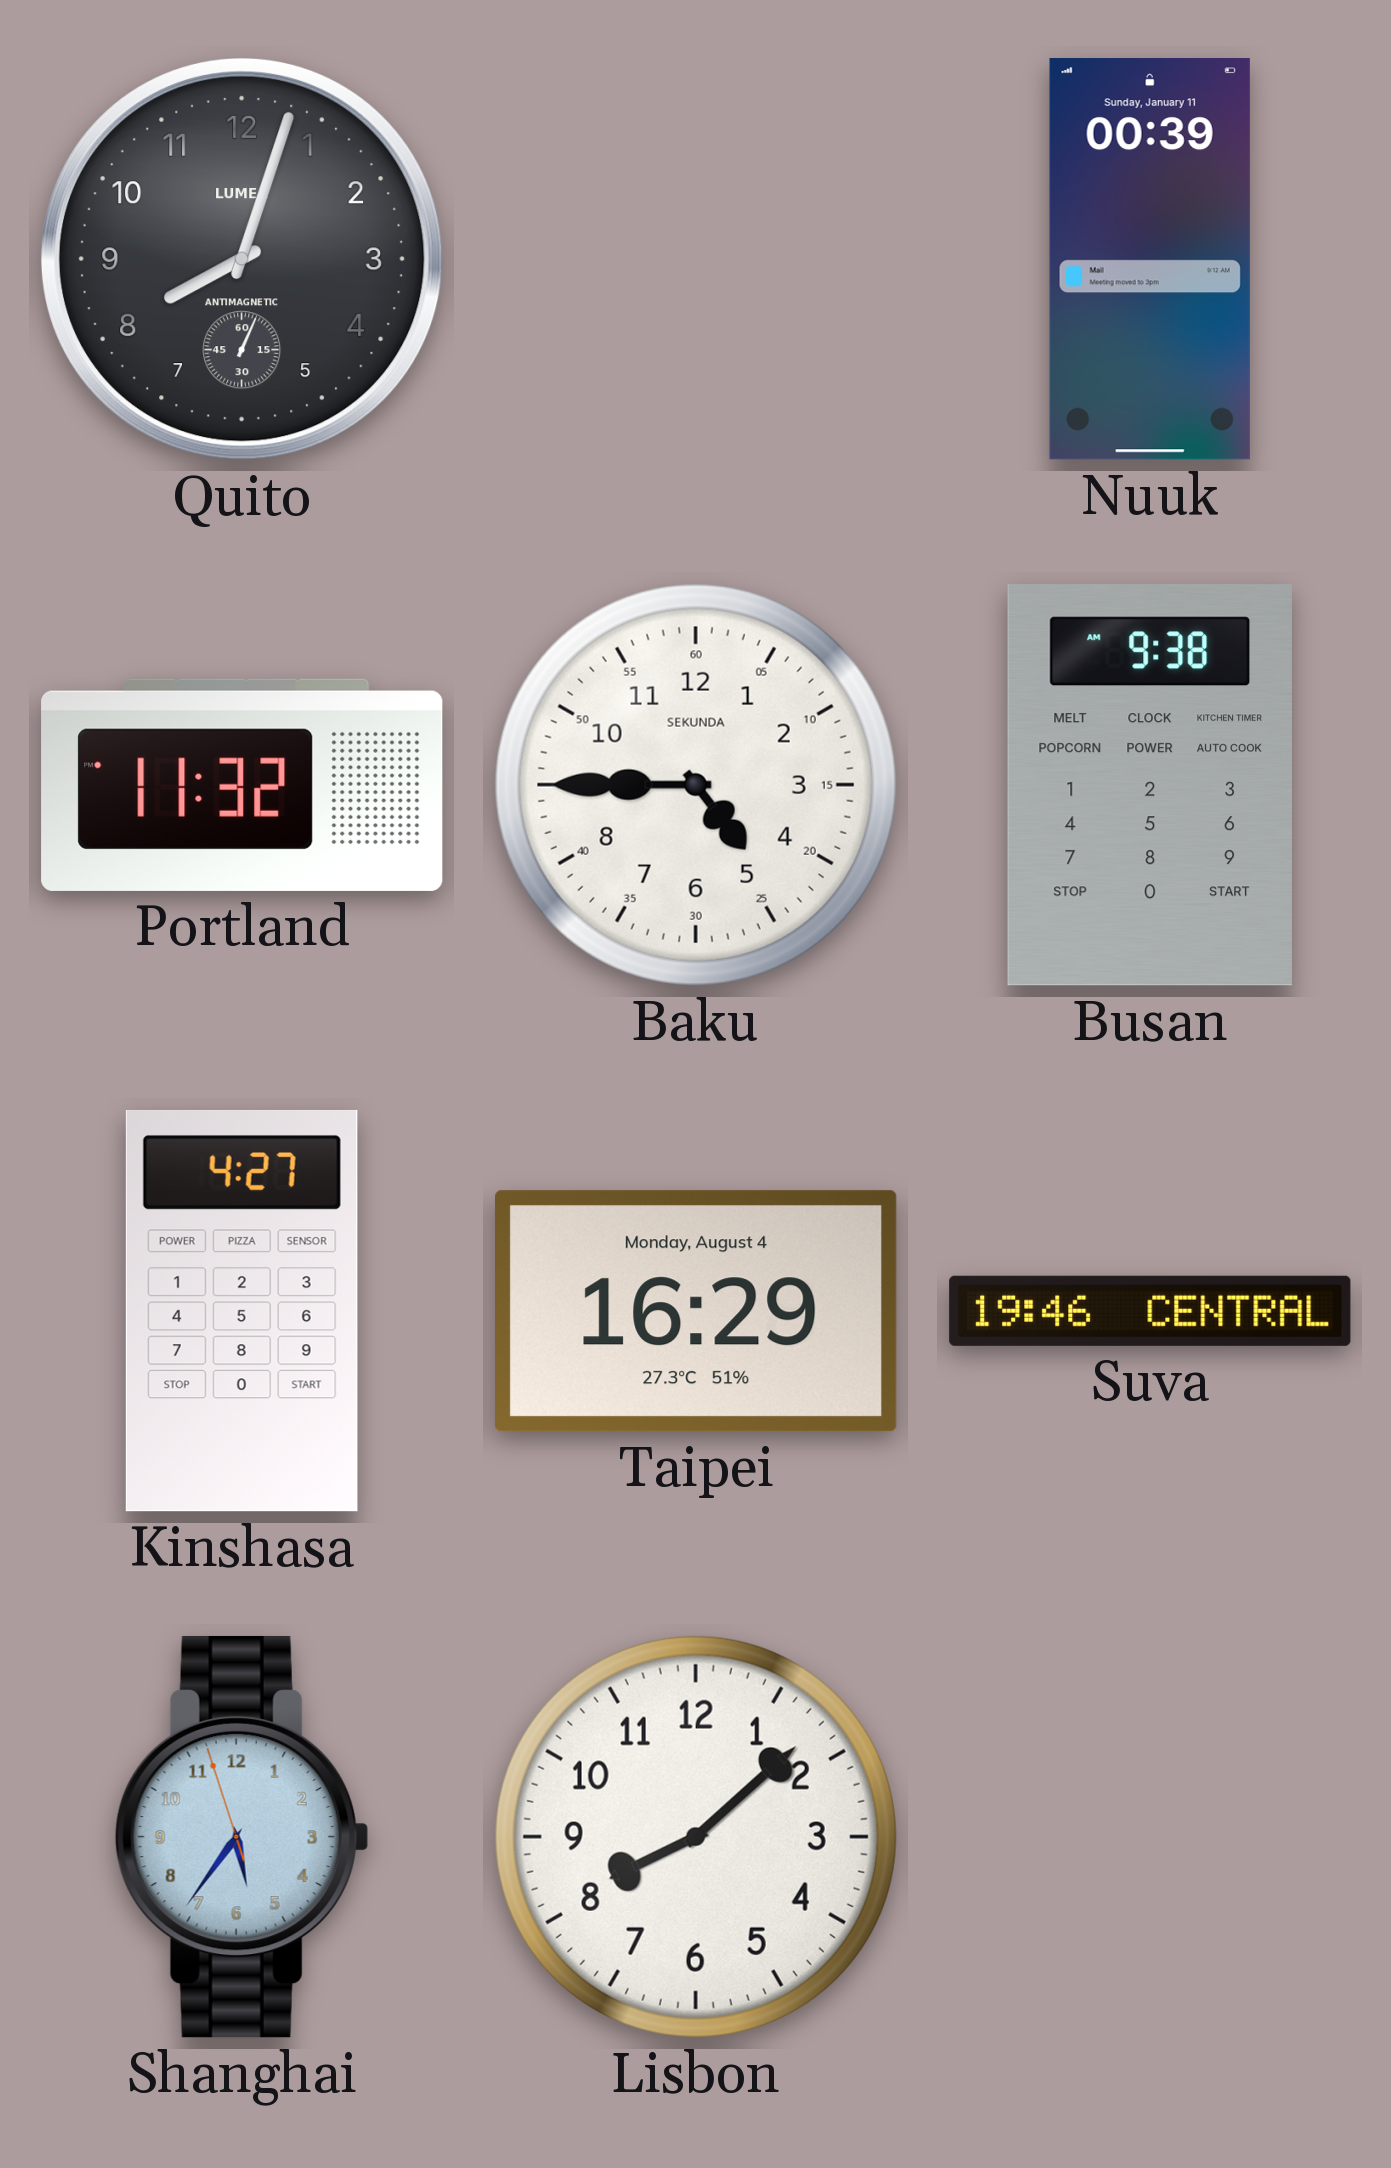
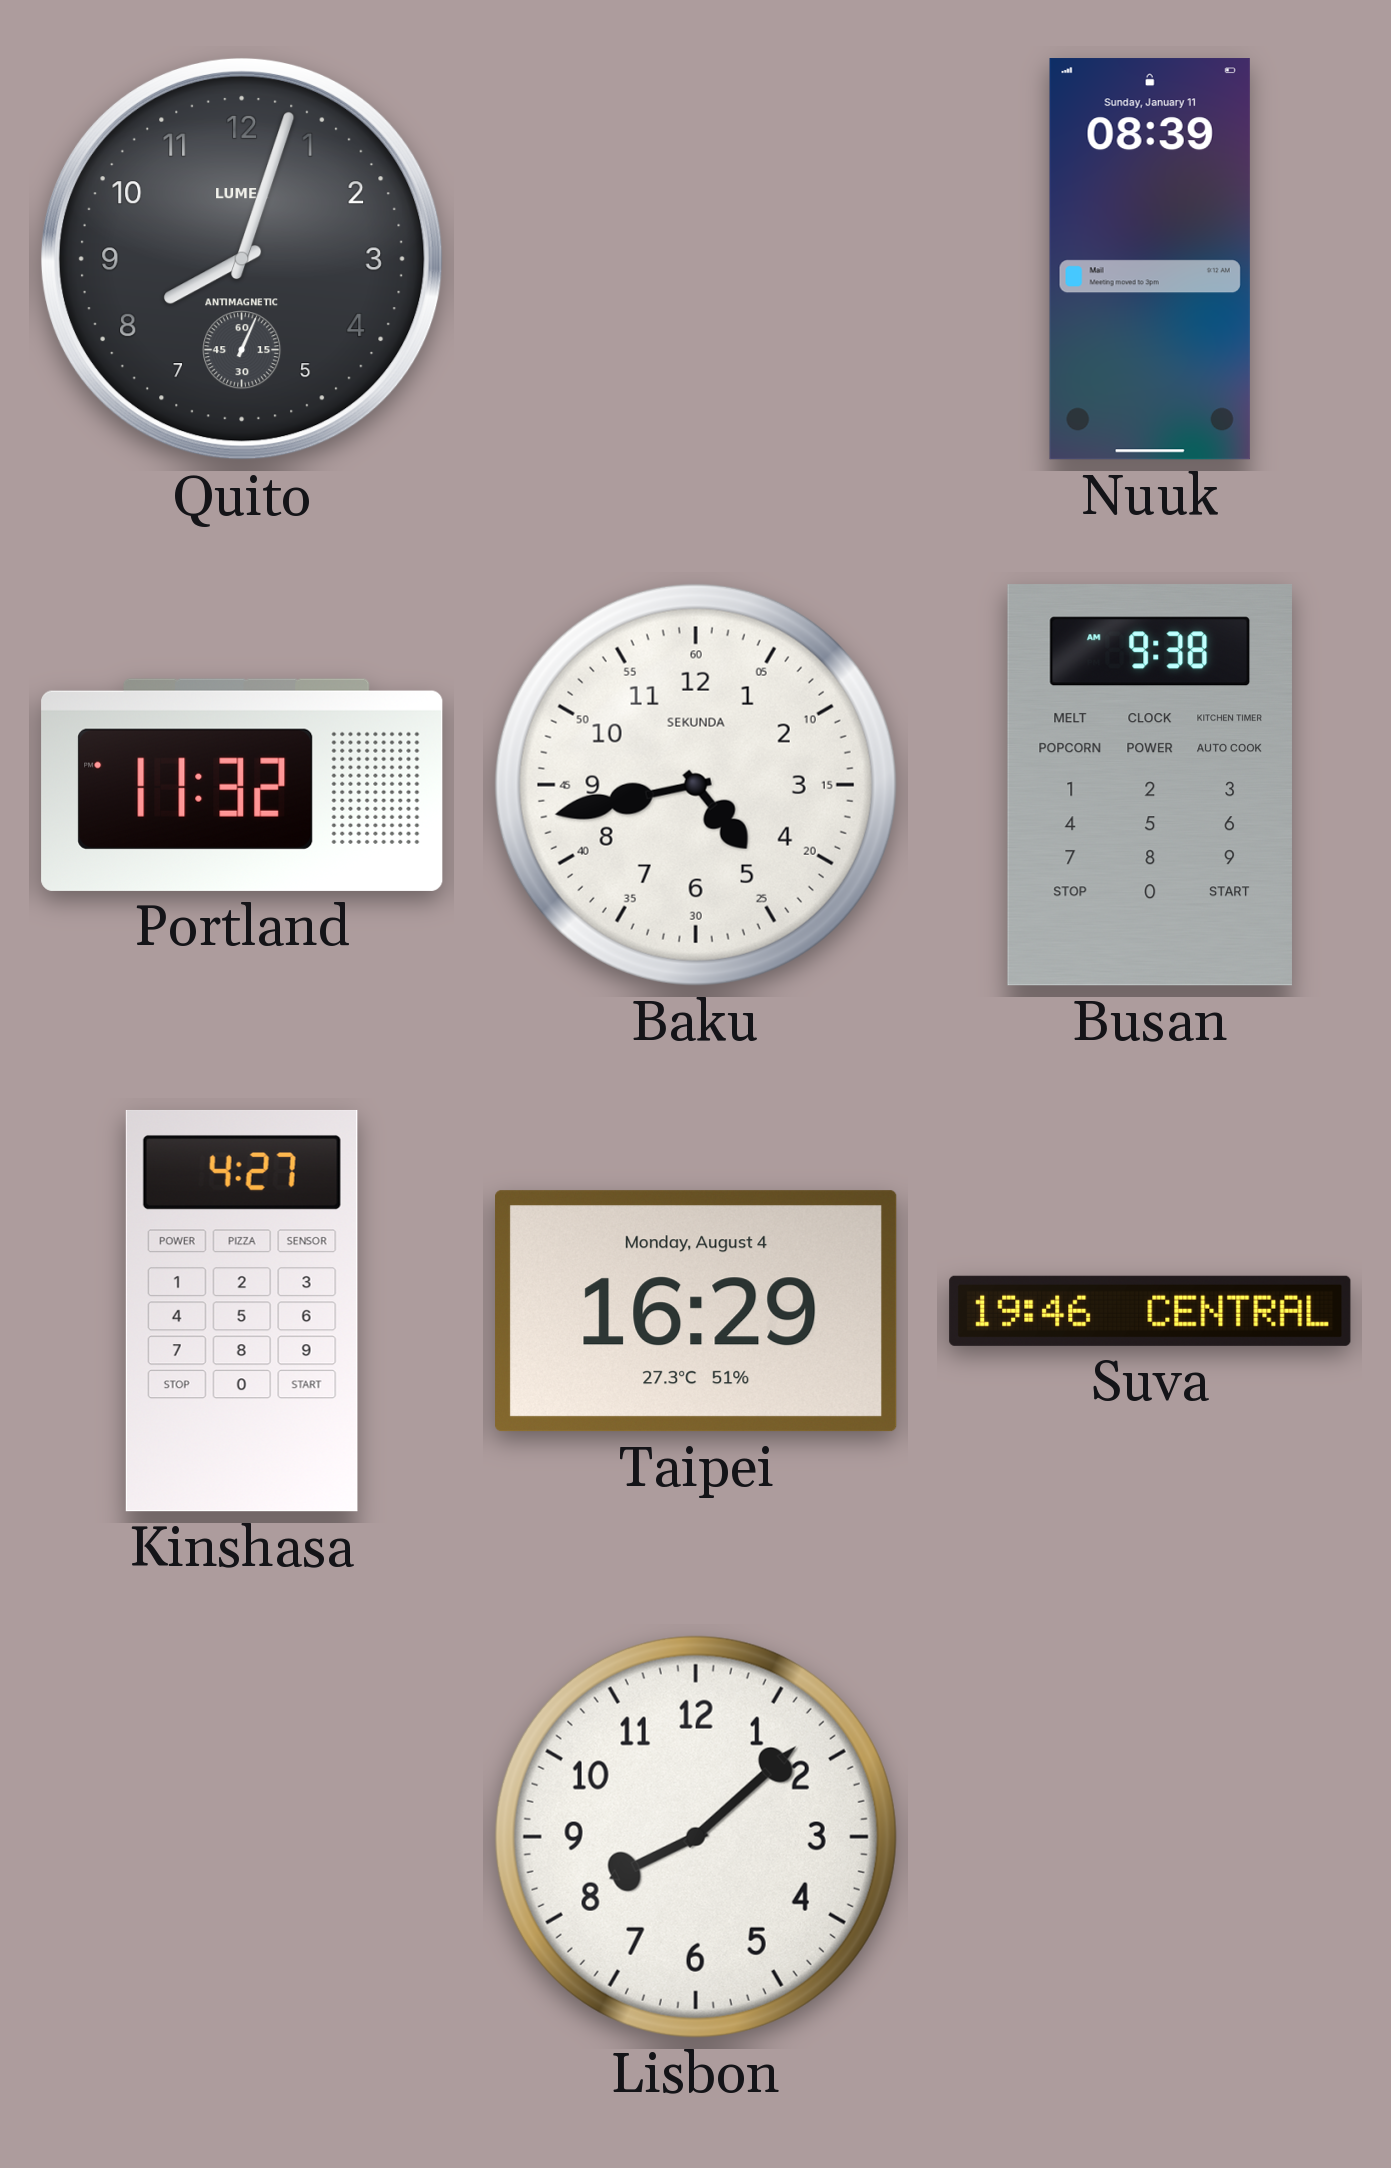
Nuuk: 00:39 -> 08:39 (1150, 259)
Baku: 4:45 -> 4:43 (696, 785)
Shanghai: 5:35 -> none (242, 1837)
